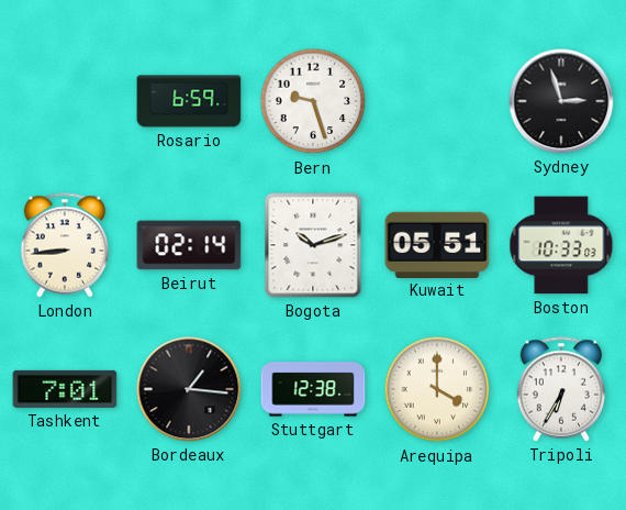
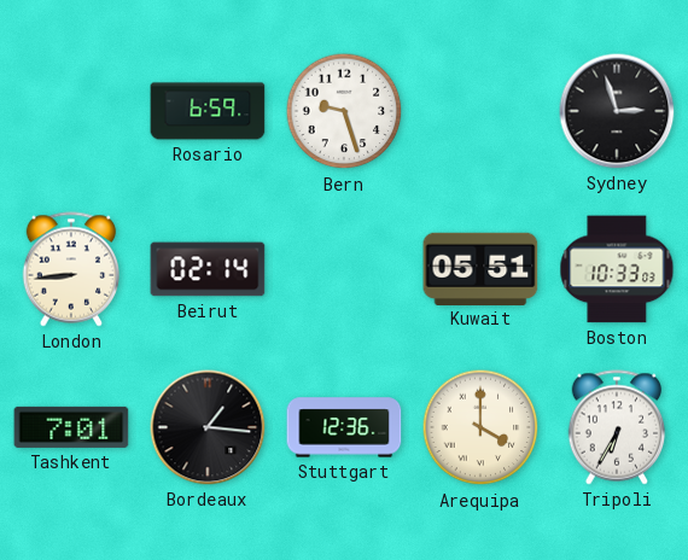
Bogota: 10:12 -> none (313, 245)
Stuttgart: 12:38 -> 12:36 (344, 427)
